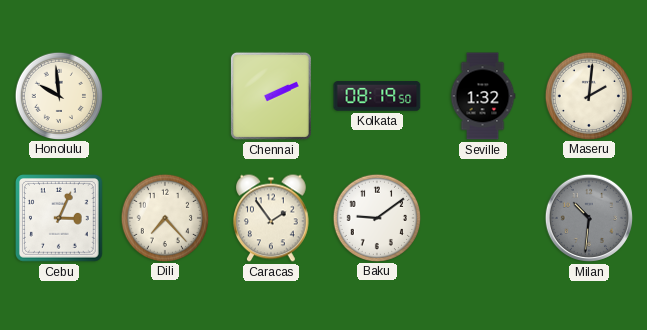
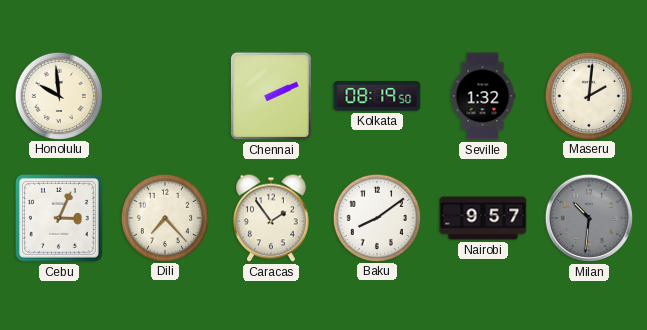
Baku: 9:09 -> 8:09 (376, 217)
Nairobi: none -> 9:57 (483, 218)
